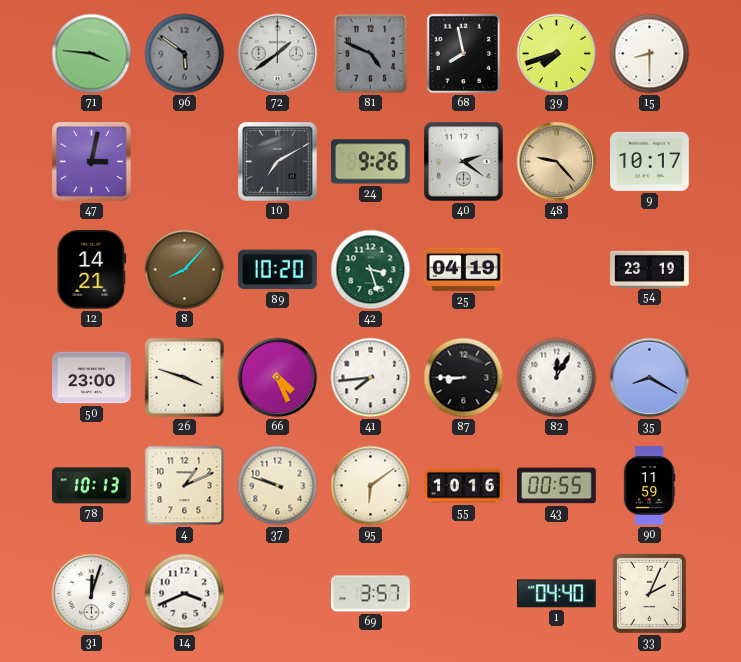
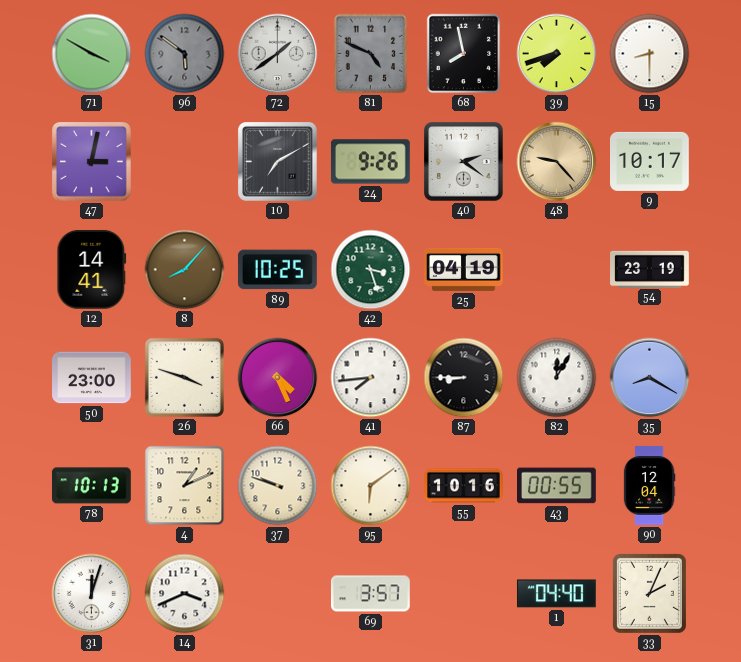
71: 3:46 -> 3:50 (92, 54)
12: 14:21 -> 14:41 (92, 269)
89: 10:20 -> 10:25 (277, 270)
90: 11:59 -> 12:04 (649, 486)
